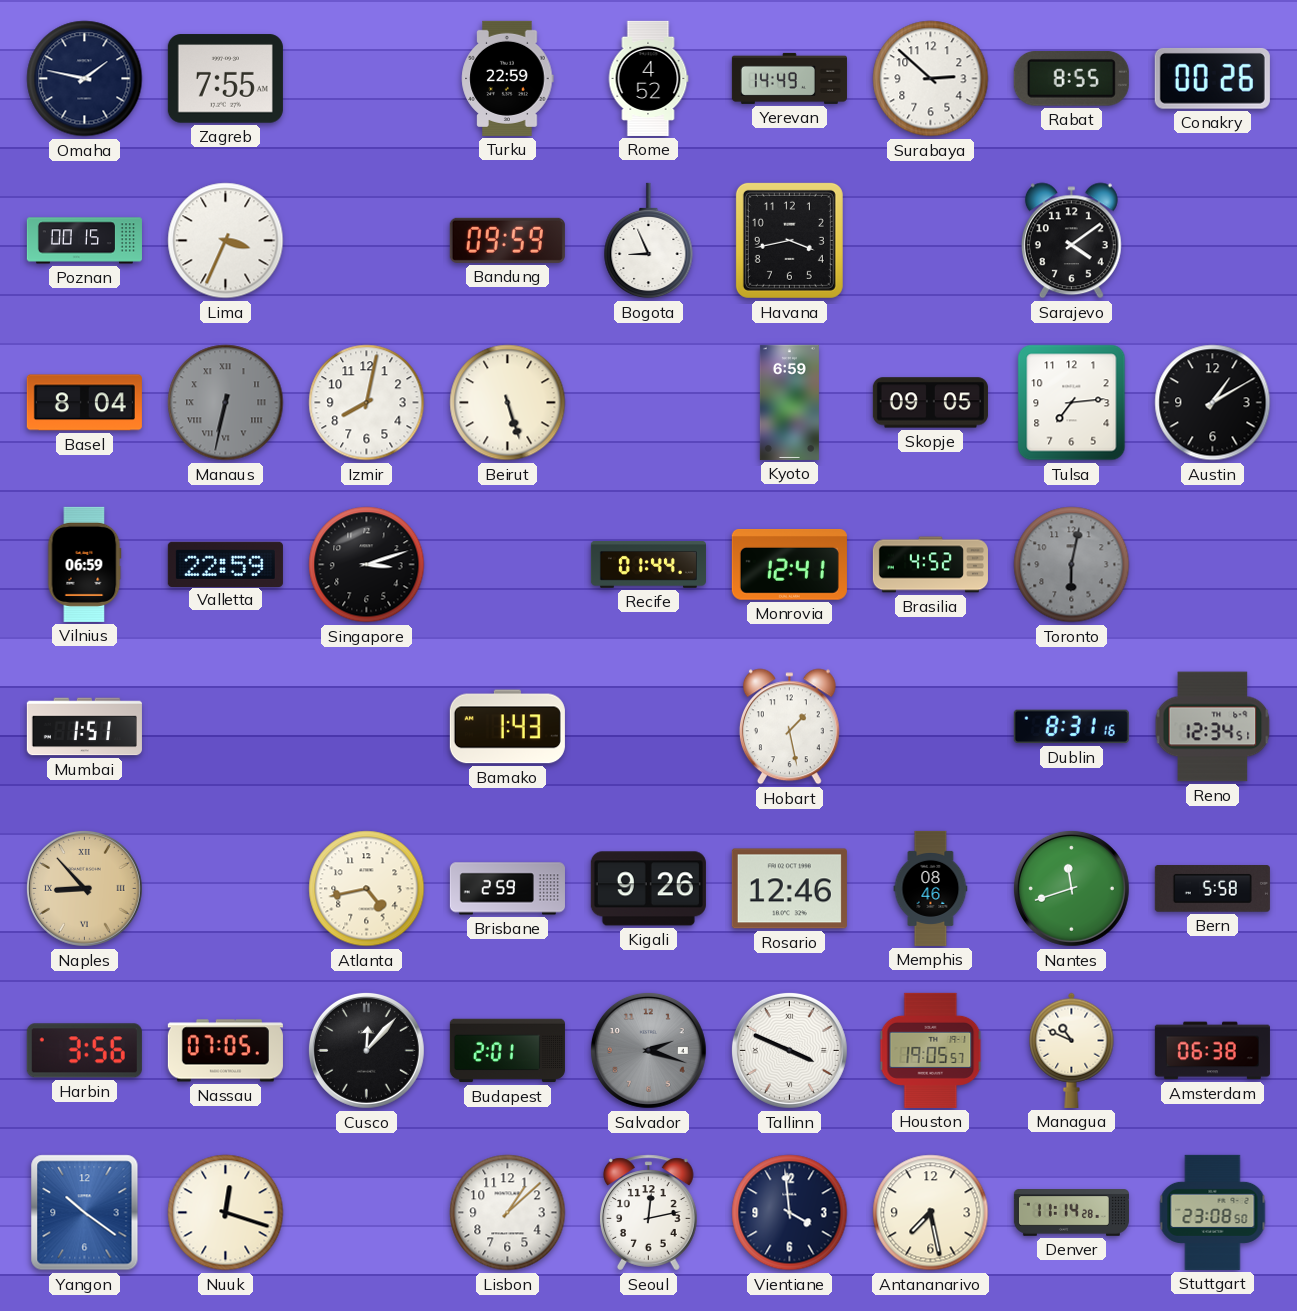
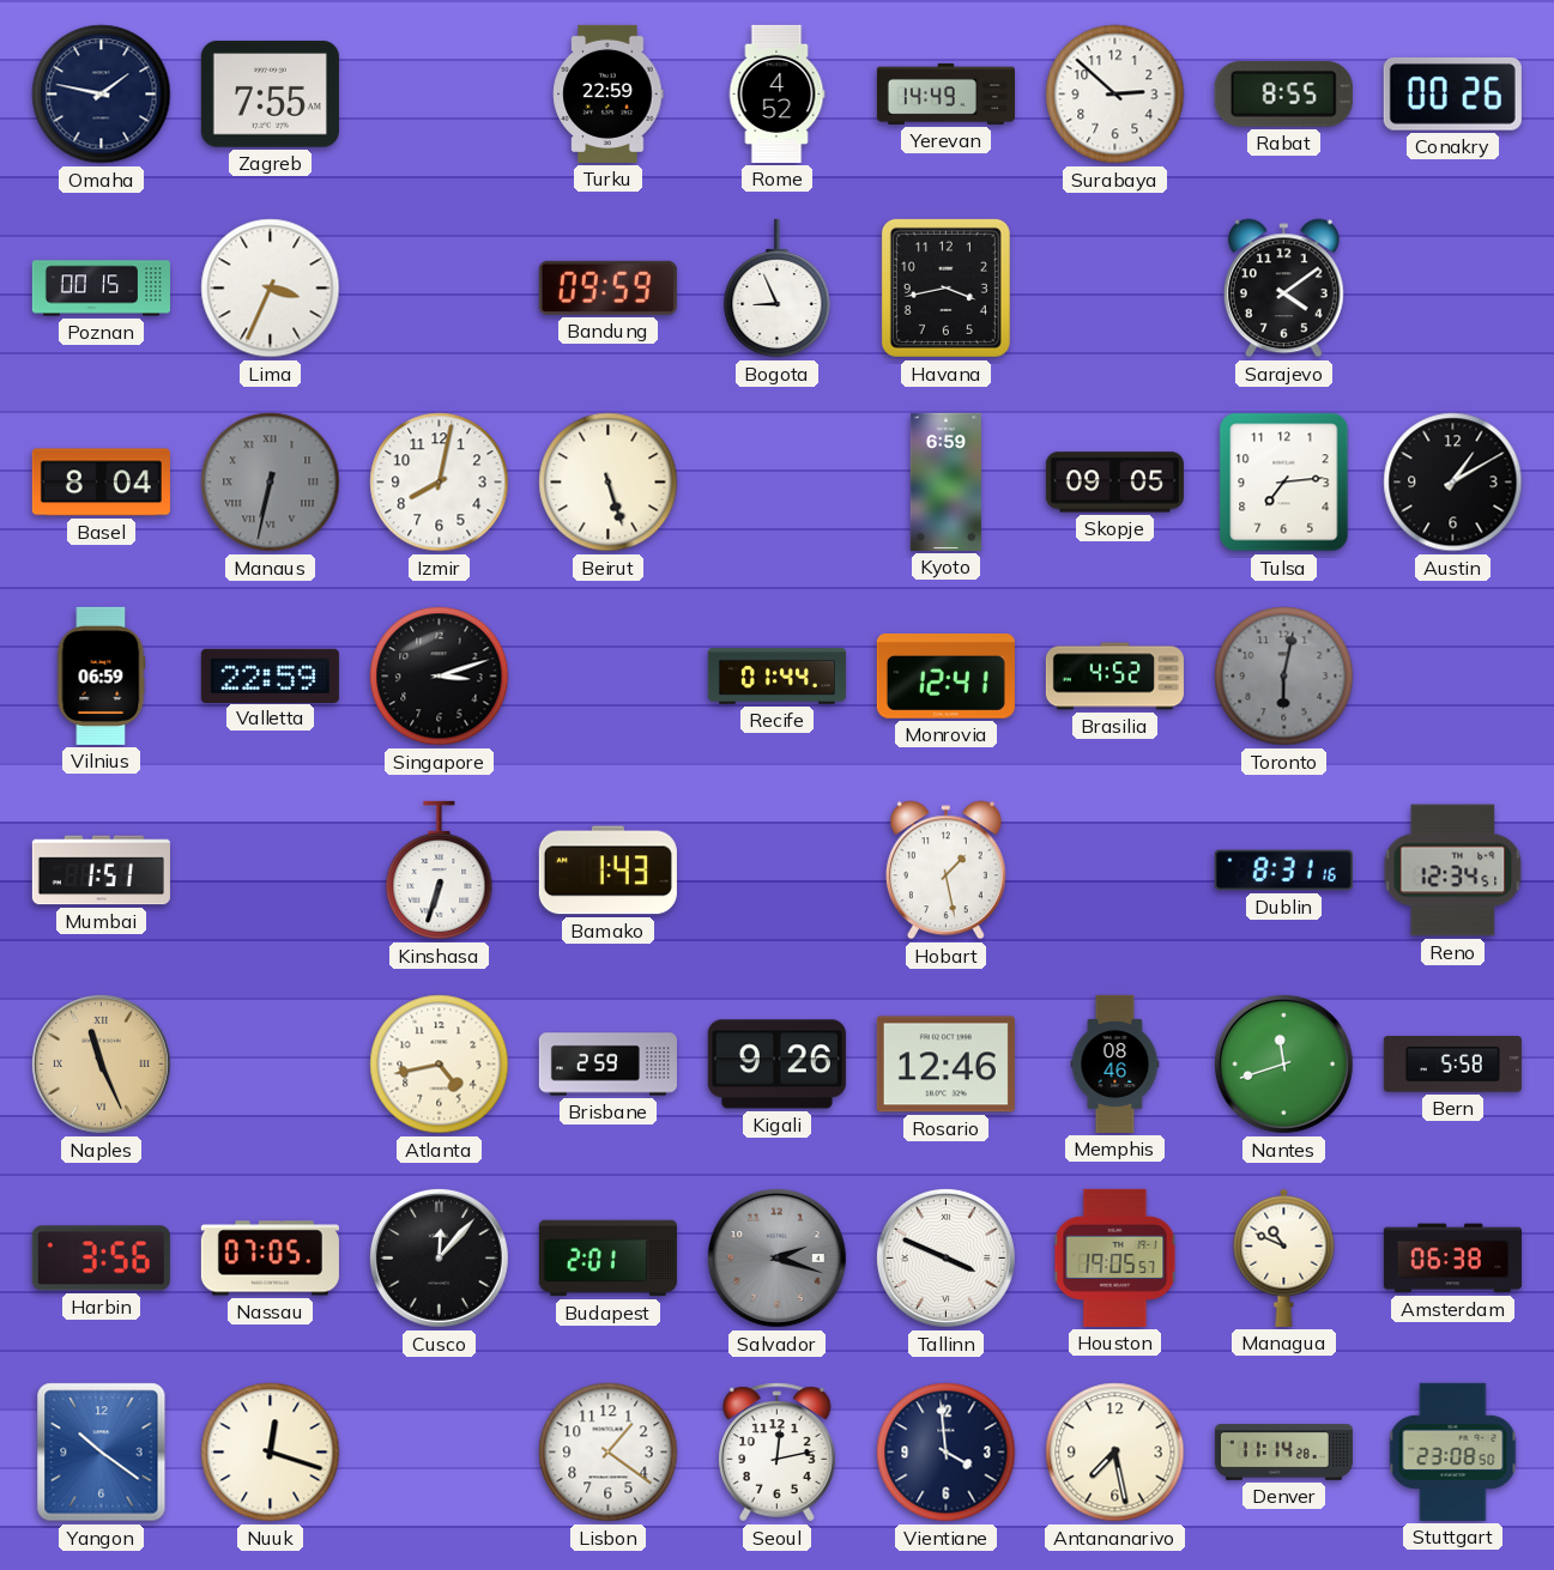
Kinshasa: none -> 6:33 (440, 871)
Naples: 8:53 -> 11:26 (101, 1063)
Lisbon: 1:08 -> 1:21 (609, 1453)
